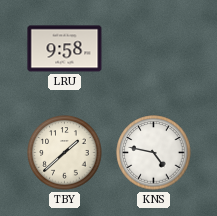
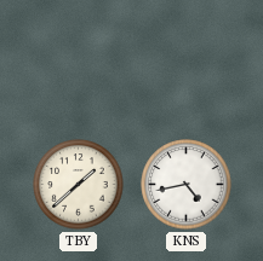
LRU: 9:58 -> none (65, 49)
KNS: 4:47 -> 4:43 (187, 185)
